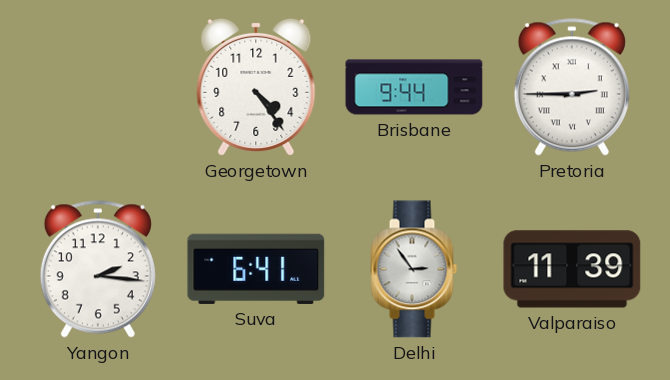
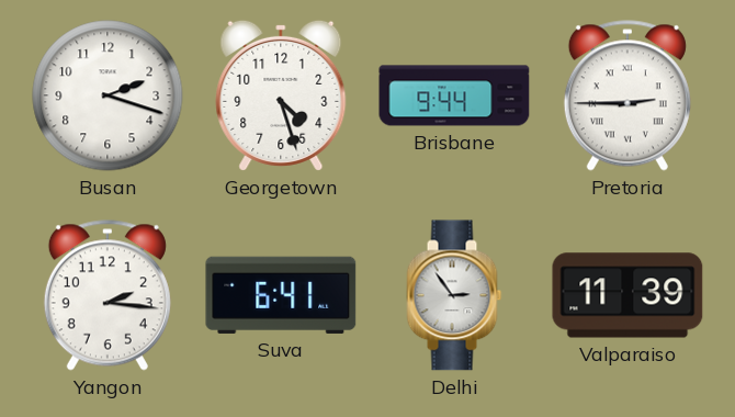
Busan: none -> 2:18 (108, 95)
Georgetown: 4:24 -> 4:27 (281, 95)
